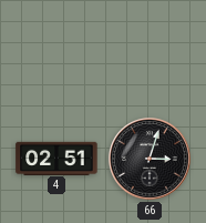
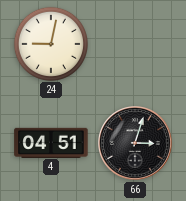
24: none -> 9:02 (50, 43)
4: 02:51 -> 04:51 (51, 142)
